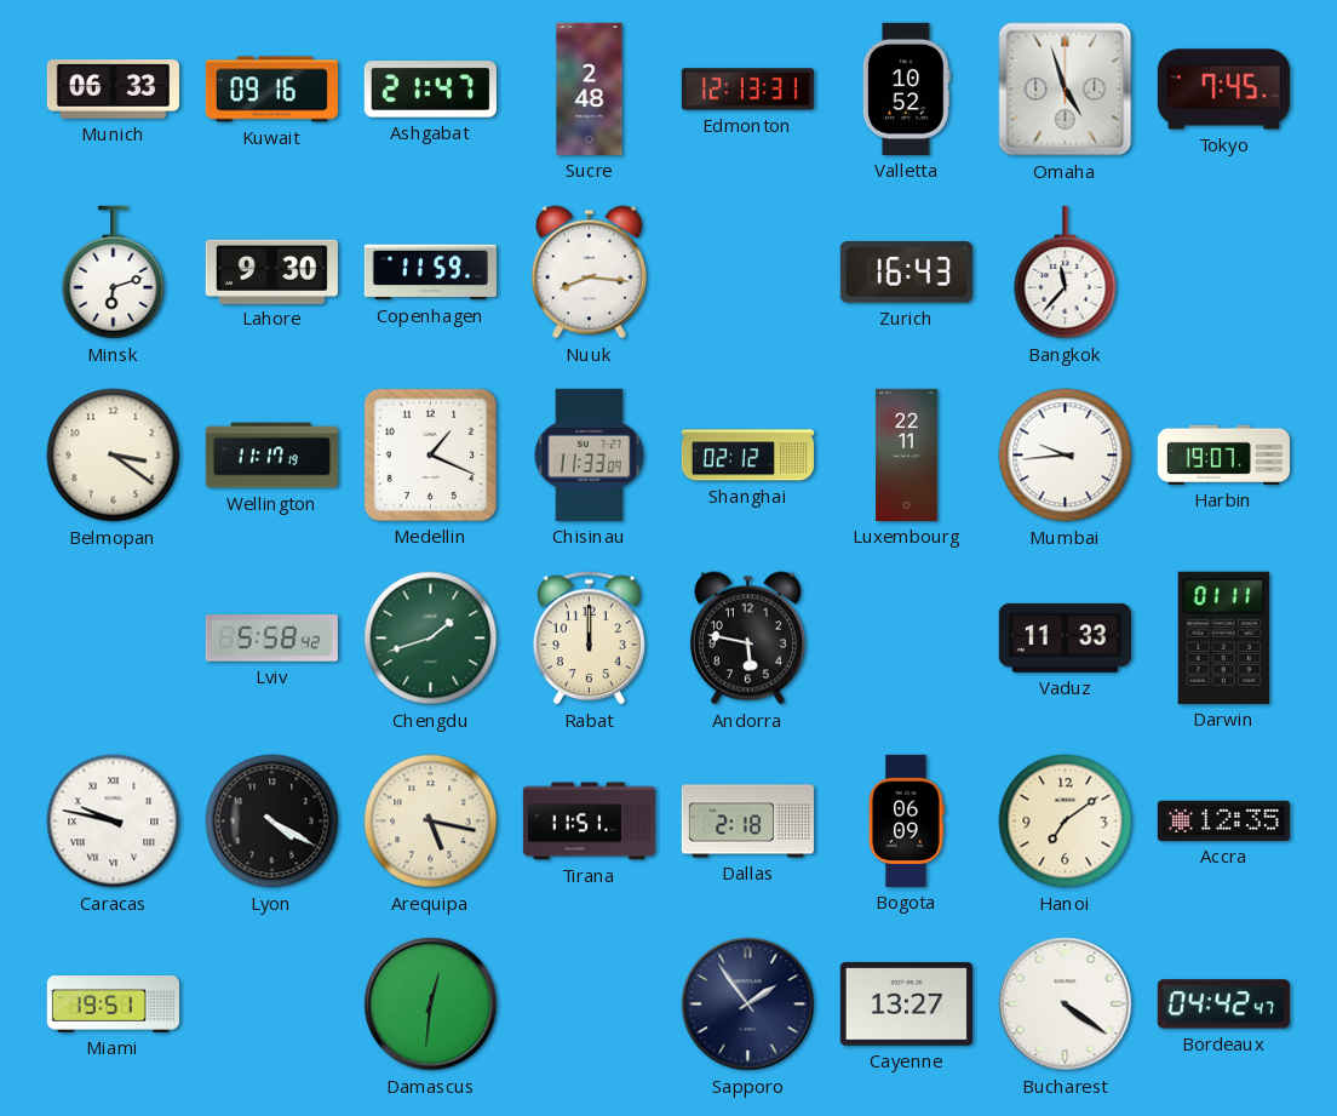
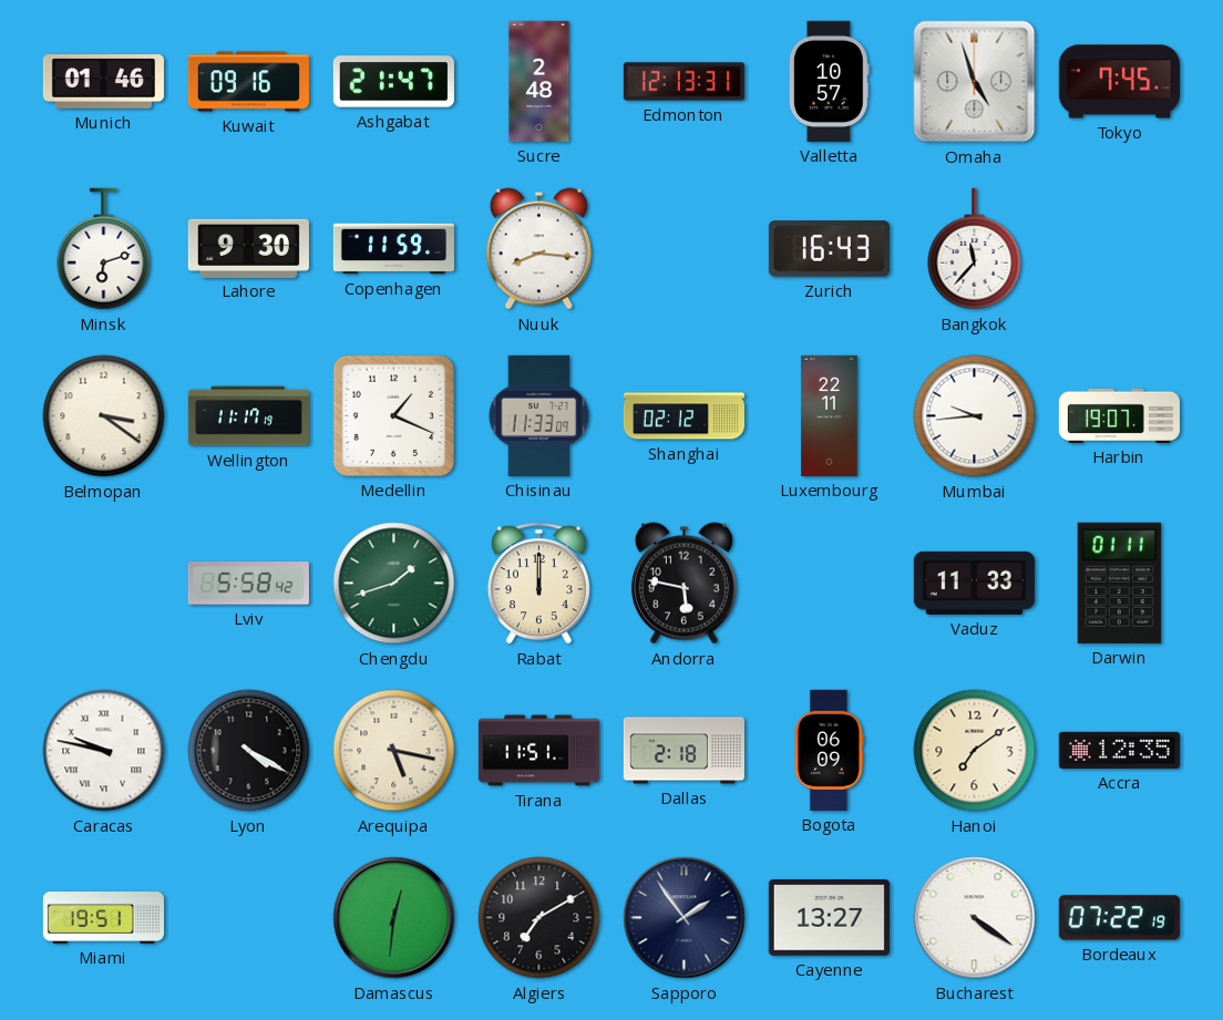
Munich: 06:33 -> 01:46 (103, 82)
Valletta: 10:52 -> 10:57 (829, 81)
Algiers: none -> 7:10 (539, 918)
Bordeaux: 04:42 -> 07:22 (1119, 918)
